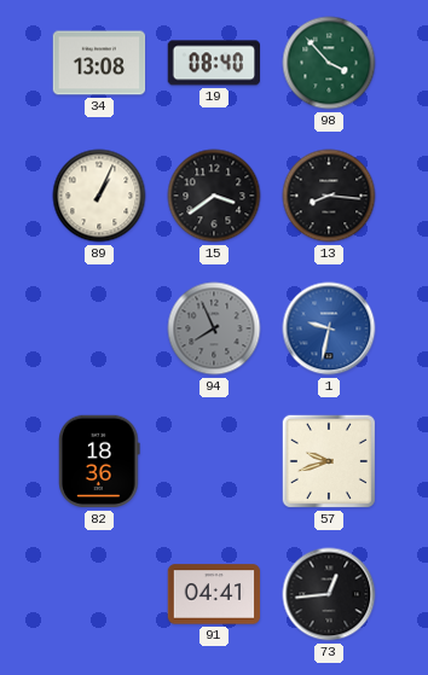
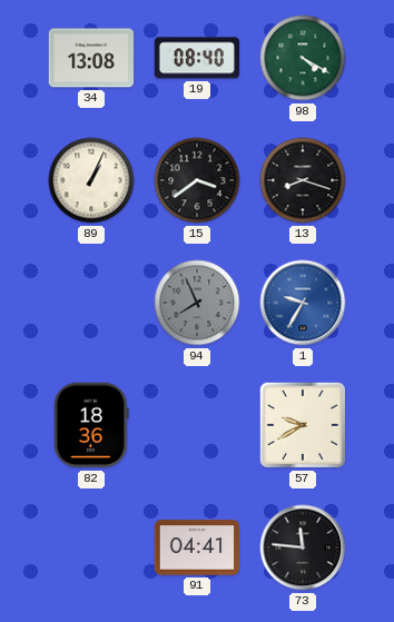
98: 3:53 -> 4:20 (303, 58)
13: 8:16 -> 8:18 (303, 180)
1: 9:32 -> 9:35 (303, 303)
57: 9:42 -> 9:40 (303, 425)
73: 12:44 -> 11:46 (303, 547)
